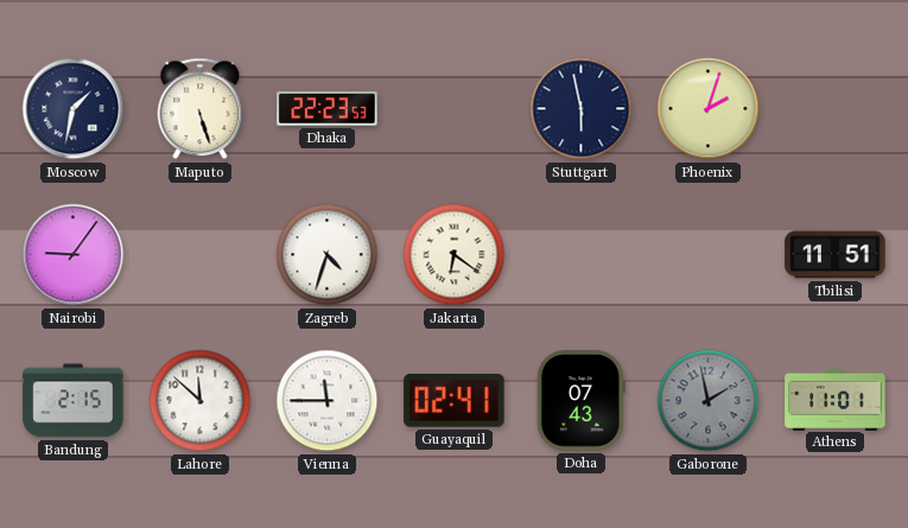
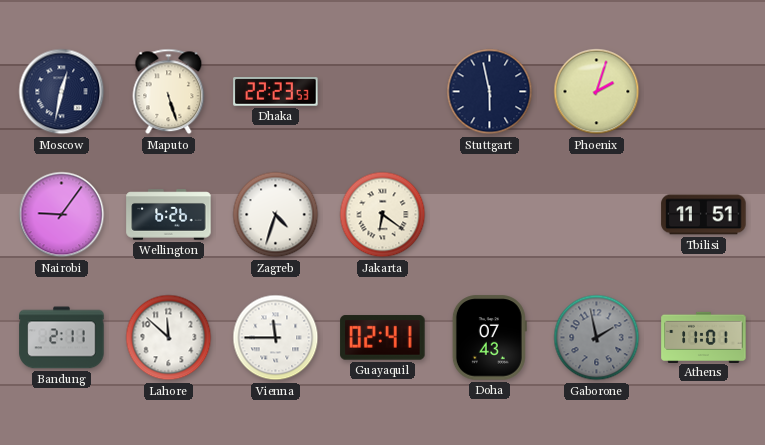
Moscow: 1:32 -> 12:32 (62, 92)
Wellington: none -> 6:26 (169, 215)
Bandung: 2:15 -> 2:11 (62, 338)
